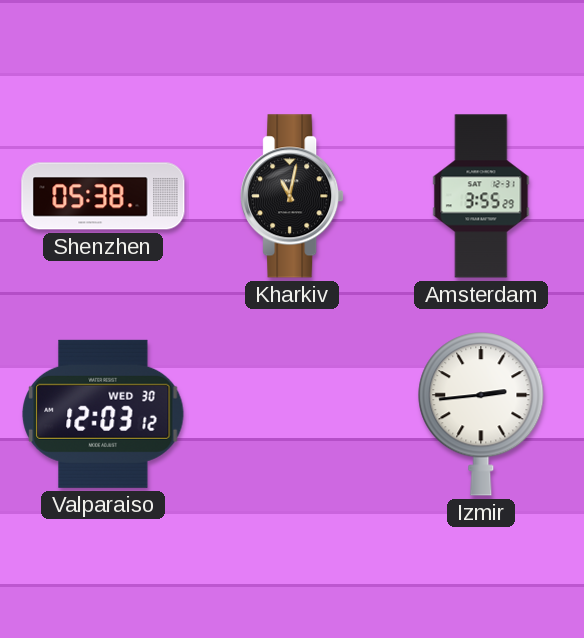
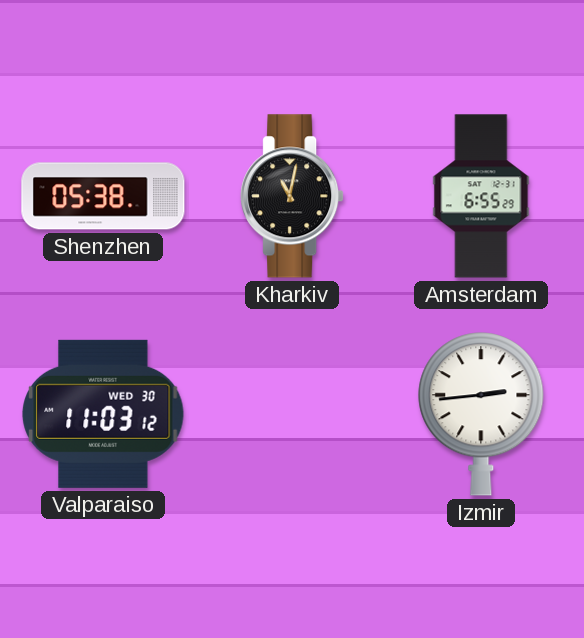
Amsterdam: 3:55 -> 6:55 (481, 196)
Valparaiso: 12:03 -> 11:03 (103, 414)
